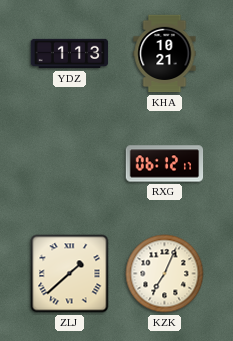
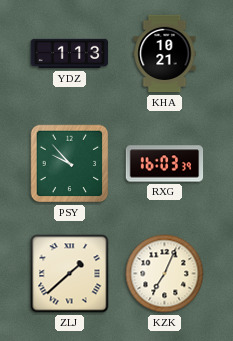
PSY: none -> 9:53 (70, 164)
RXG: 06:12 -> 16:03 (165, 164)
